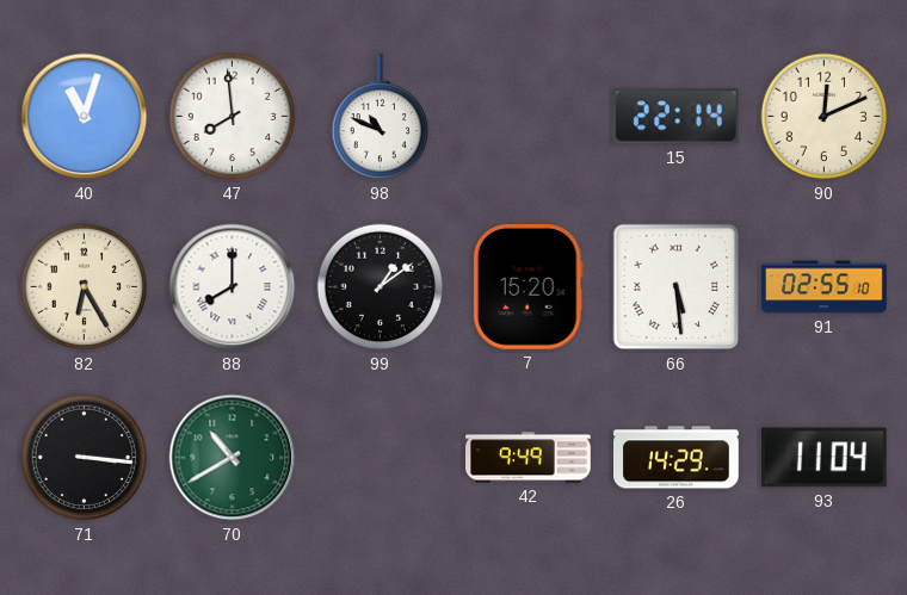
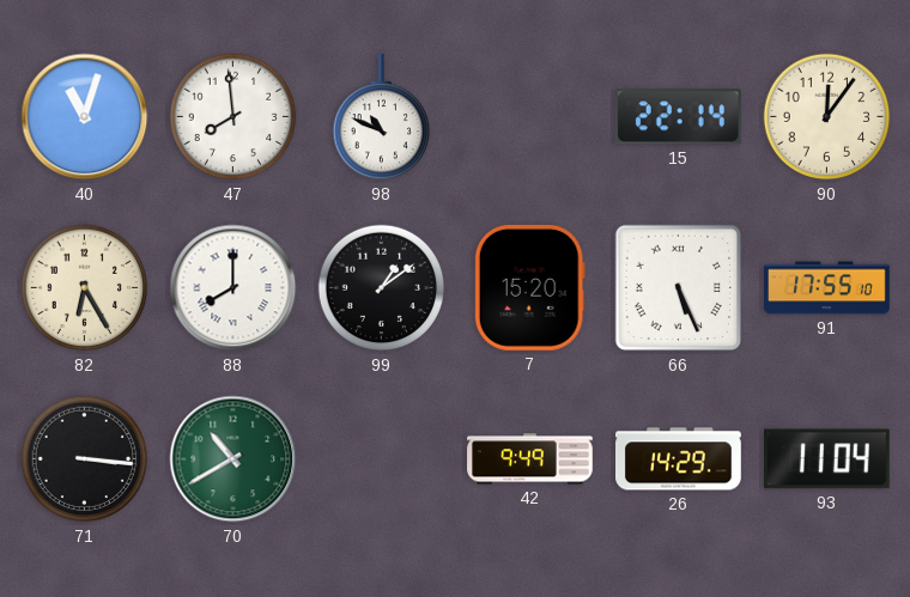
90: 12:11 -> 12:06 (827, 117)
66: 5:29 -> 5:26 (679, 288)
91: 02:55 -> 17:55 (827, 288)
